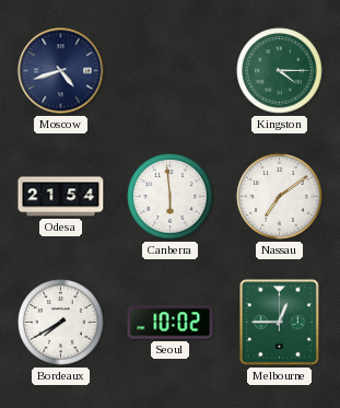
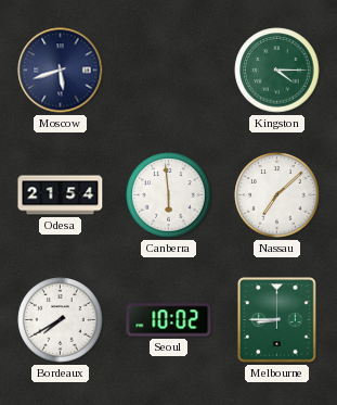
Moscow: 4:42 -> 5:42 (61, 71)
Nassau: 7:09 -> 7:08 (277, 195)
Melbourne: 12:45 -> 8:45 (277, 320)
